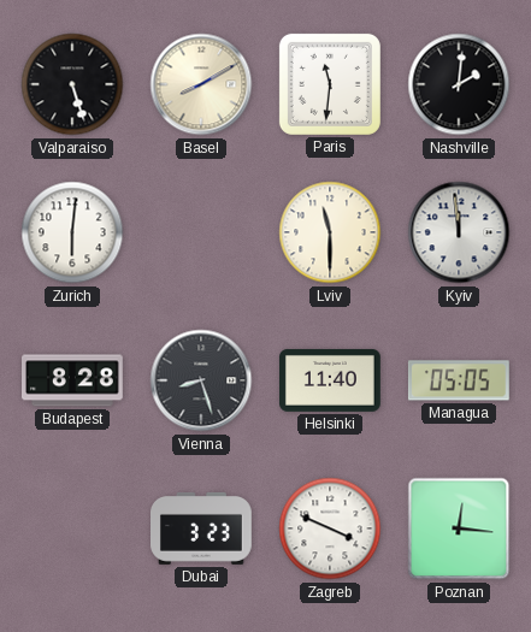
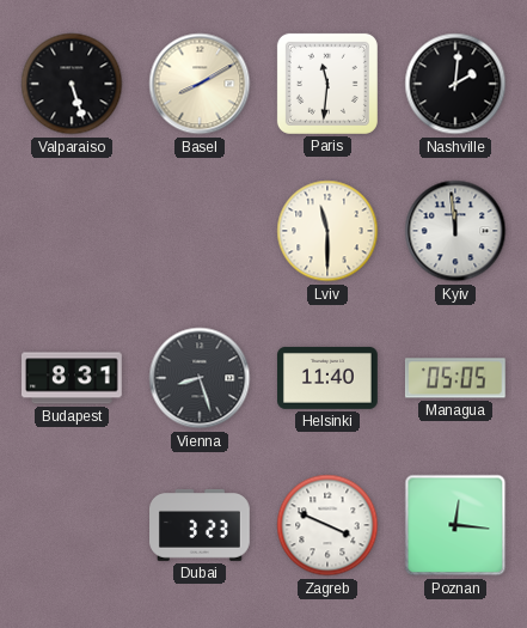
Zurich: 6:01 -> none (72, 232)
Budapest: 8:28 -> 8:31 (73, 378)
